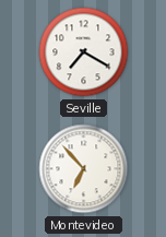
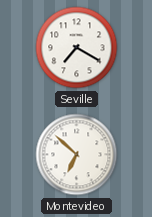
Montevideo: 6:53 -> 6:52 (77, 155)
